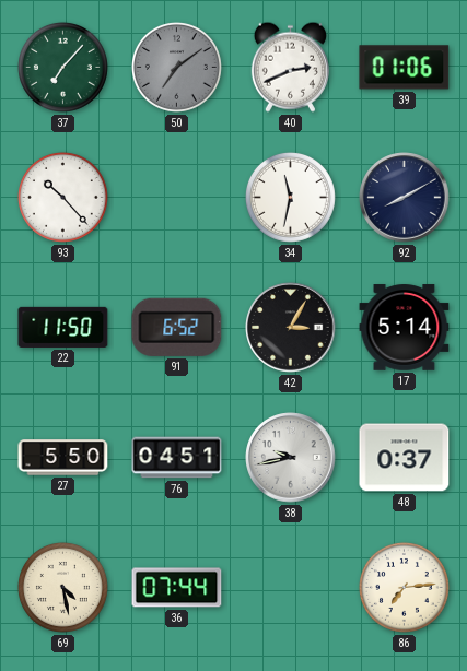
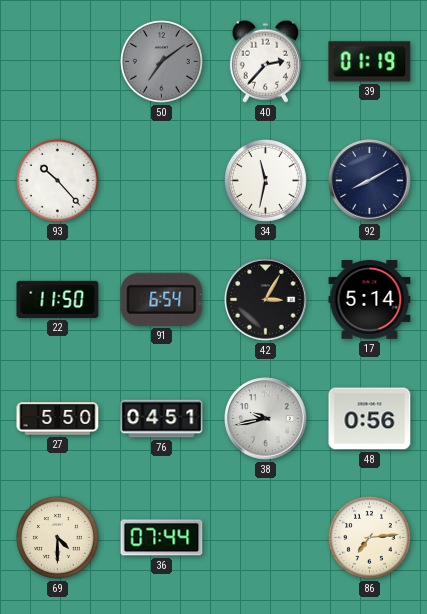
37: 7:07 -> none (62, 67)
40: 2:41 -> 2:37 (265, 61)
39: 01:06 -> 01:19 (370, 62)
91: 6:52 -> 6:54 (162, 299)
48: 0:37 -> 0:56 (370, 419)
69: 4:28 -> 4:30 (57, 537)
